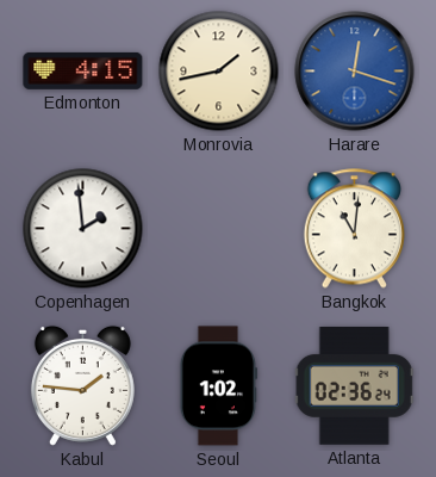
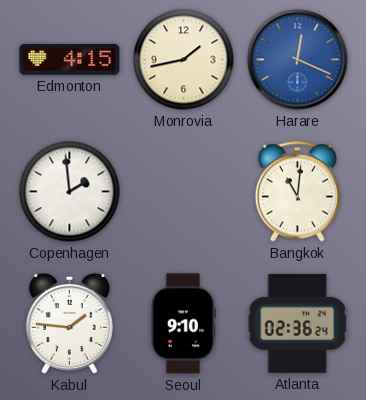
Harare: 12:18 -> 12:19 (298, 60)
Seoul: 1:02 -> 9:10 (183, 324)
